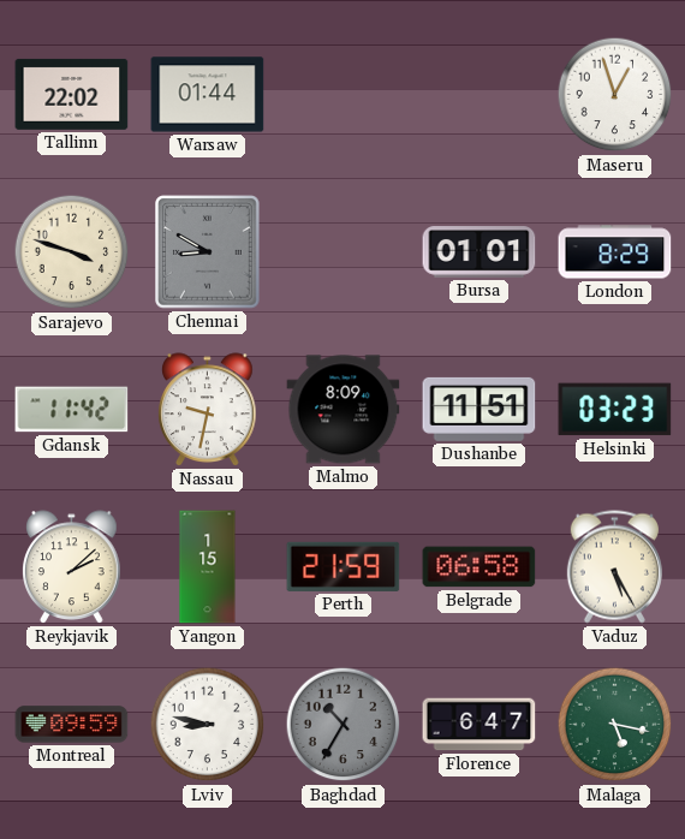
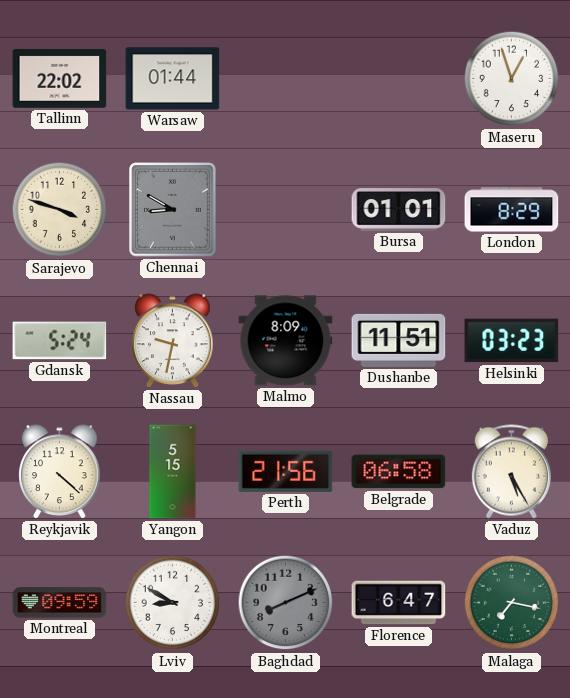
Gdansk: 11:42 -> 5:24 (60, 341)
Reykjavik: 2:08 -> 4:22 (60, 472)
Yangon: 1:15 -> 5:15 (173, 472)
Perth: 21:59 -> 21:56 (286, 471)
Lviv: 8:47 -> 8:50 (173, 603)
Baghdad: 10:35 -> 8:11 (286, 603)
Malaga: 5:17 -> 7:17 (512, 603)
